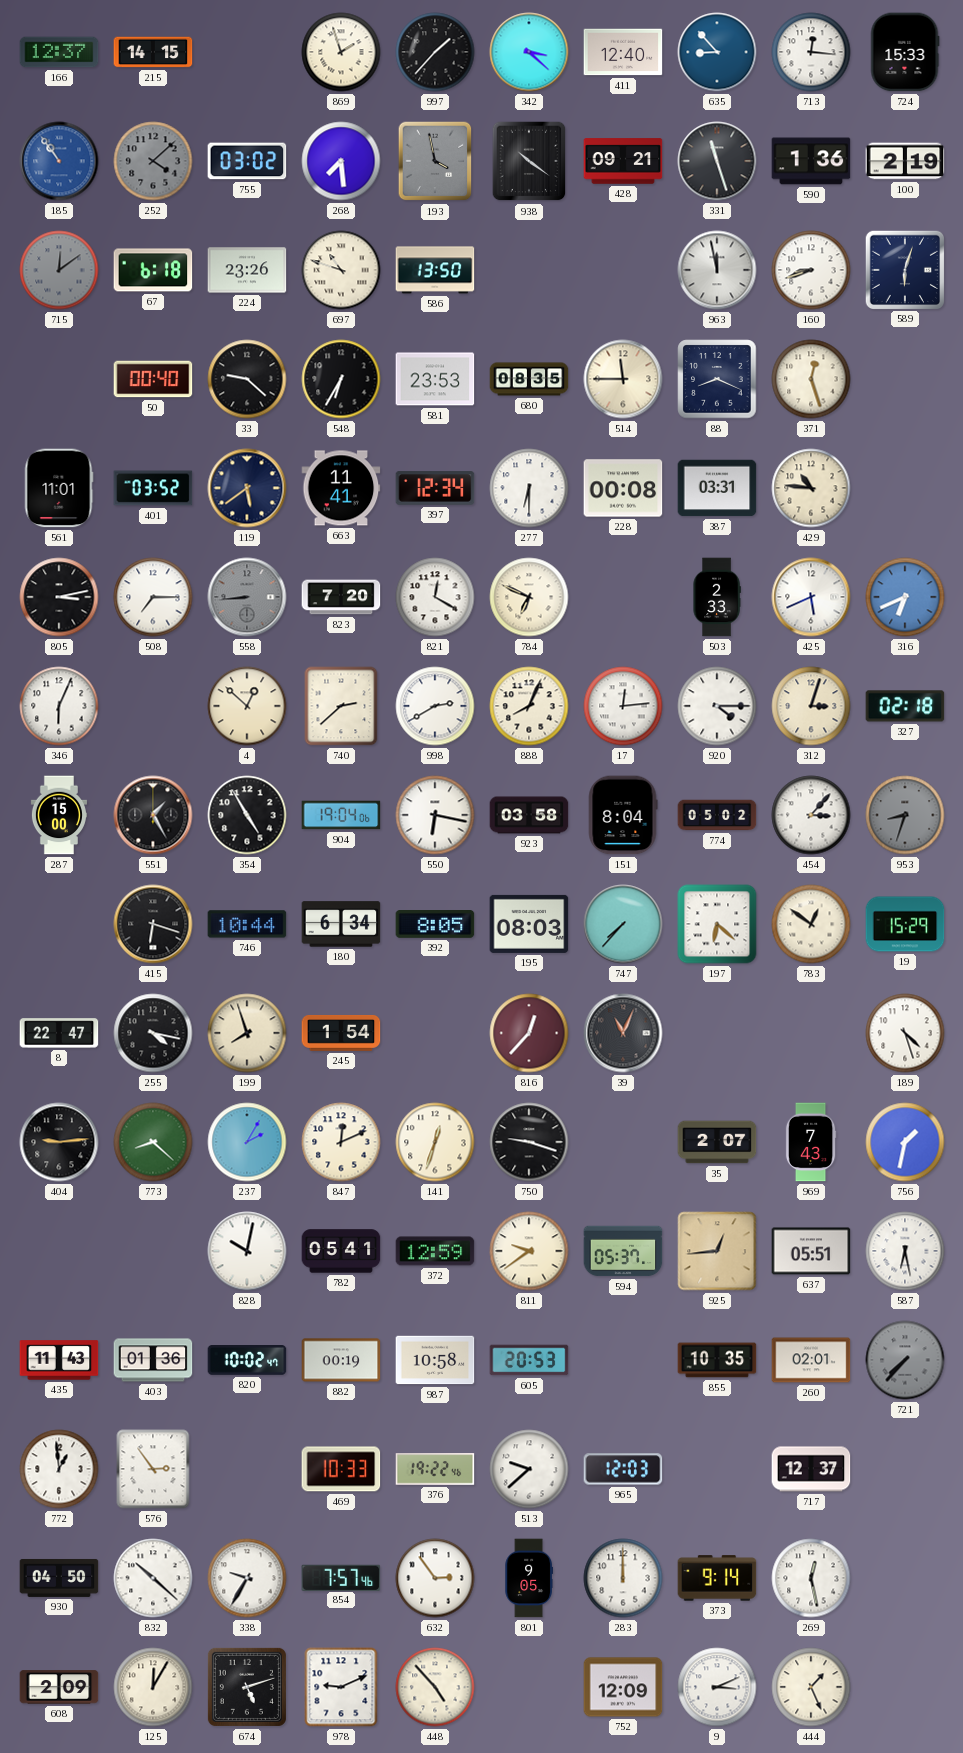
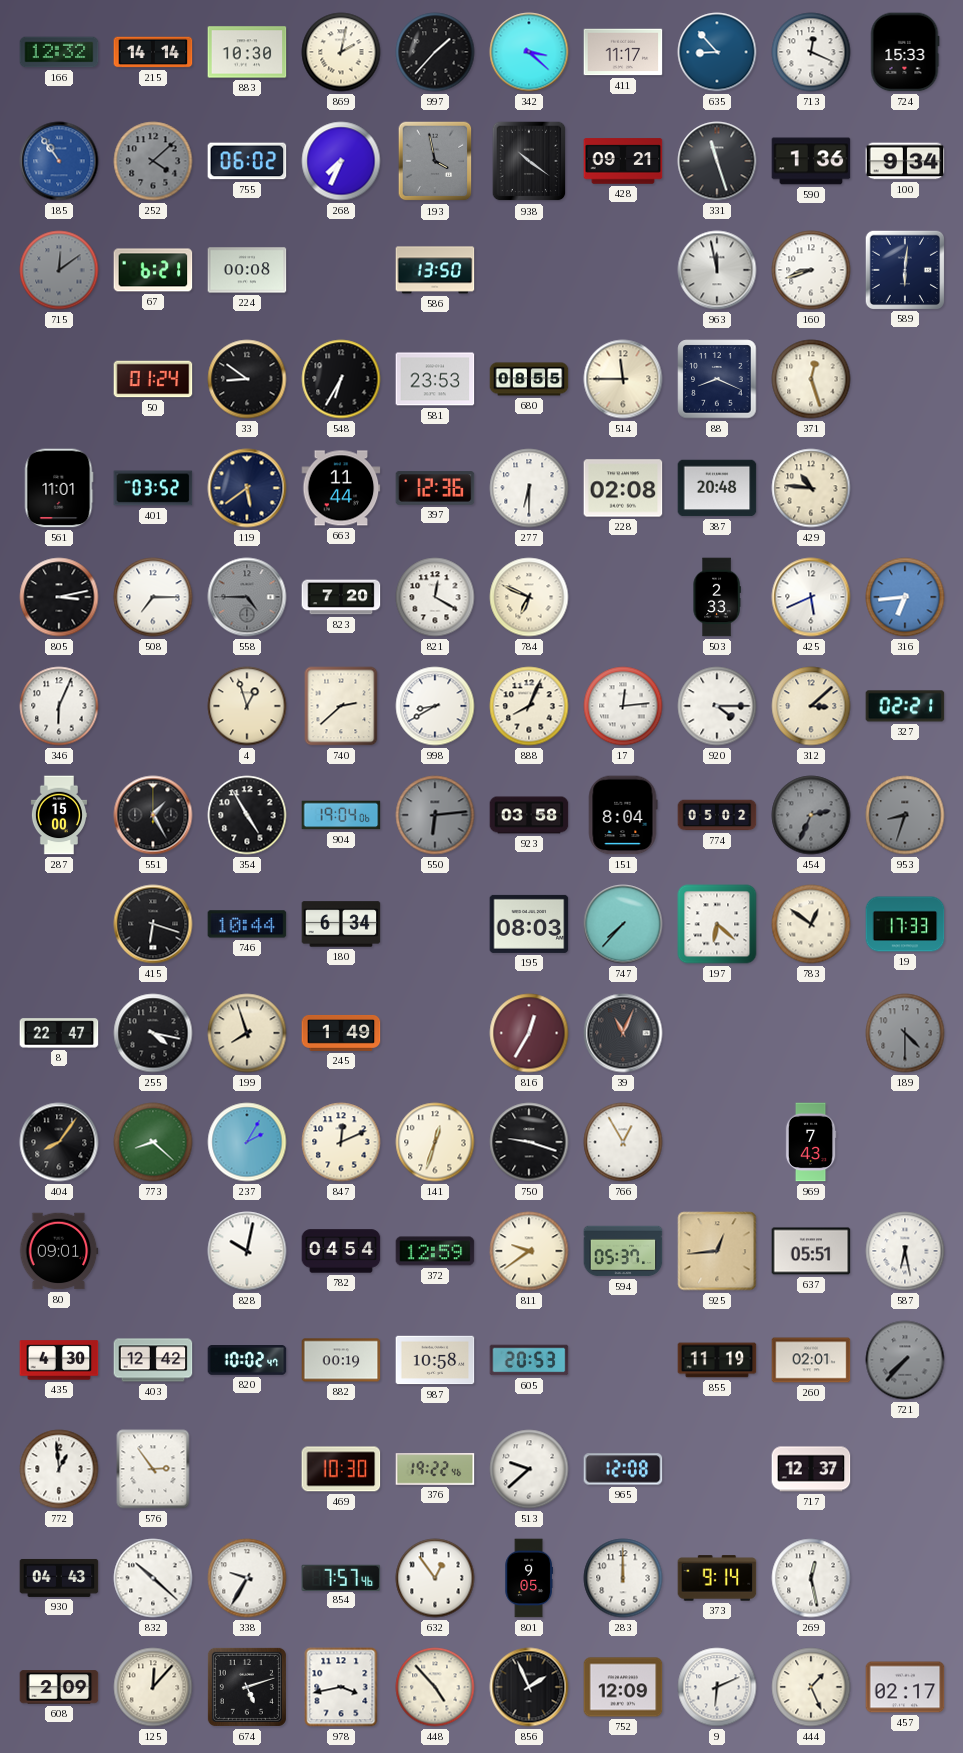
166: 12:37 -> 12:32 (59, 52)
215: 14:15 -> 14:14 (153, 52)
883: none -> 10:30 (247, 52)
869: 1:57 -> 2:02 (341, 52)
411: 12:40 -> 11:17 (623, 52)
713: 12:16 -> 12:19 (811, 52)
755: 03:02 -> 06:02 (247, 161)
268: 7:29 -> 7:34 (341, 161)
100: 2:19 -> 9:34 (905, 161)
67: 6:18 -> 6:21 (153, 270)
224: 23:26 -> 00:08 (247, 270)
697: 10:48 -> none (341, 270)
589: 6:03 -> 6:01 (904, 269)
50: 00:40 -> 01:24 (153, 379)
33: 9:22 -> 8:51 (247, 379)
680: 08:35 -> 08:55 (529, 379)
663: 11:41 -> 11:44 (341, 488)
397: 12:34 -> 12:36 (435, 488)
228: 00:08 -> 02:08 (623, 488)
387: 03:31 -> 20:48 (717, 488)
558: 8:44 -> 4:45 (247, 597)
316: 6:41 -> 6:44 (905, 597)
4: 12:52 -> 12:57 (247, 706)
998: 2:40 -> 8:40 (435, 706)
312: 3:03 -> 3:08 (811, 706)
327: 02:18 -> 02:21 (905, 706)
550: 6:17 -> 6:14 (435, 815)
550 dial: white -> grey (435, 815)
454: 3:07 -> 2:34 (811, 815)
454 dial: white -> grey (811, 815)
392: 8:05 -> none (435, 925)
19: 15:29 -> 17:33 (905, 924)
245: 1:54 -> 1:49 (341, 1033)
816: 12:37 -> 12:35 (529, 1033)
189: 4:27 -> 4:30 (905, 1033)
189 dial: white -> grey (905, 1033)
404: 9:14 -> 8:06 (59, 1142)
766: none -> 12:55 (623, 1142)
35: 2:07 -> none (717, 1142)
756: 1:32 -> none (905, 1142)
80: none -> 09:01 (59, 1251)
782: 05:41 -> 04:54 (341, 1251)
435: 11:43 -> 4:30 (59, 1360)
403: 01:36 -> 12:42 (153, 1360)
855: 10:35 -> 11:19 (717, 1360)
469: 10:33 -> 10:30 (341, 1469)
965: 12:03 -> 12:08 (623, 1469)
930: 04:50 -> 04:43 (59, 1578)
632: 2:54 -> 12:54 (435, 1578)
125: 12:05 -> 12:07 (153, 1687)
978: 9:11 -> 3:43 (341, 1687)
856: none -> 1:56 (529, 1687)
9: 3:11 -> 6:11 (717, 1687)
457: none -> 02:17 (905, 1687)
